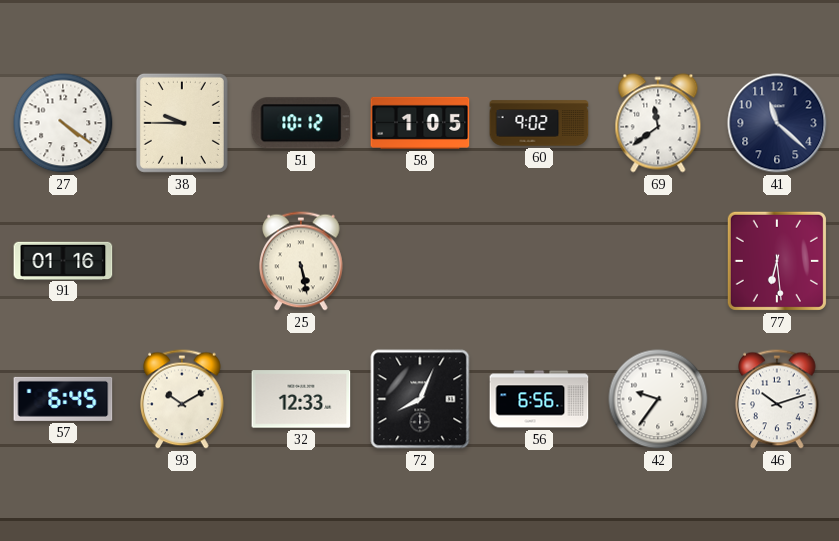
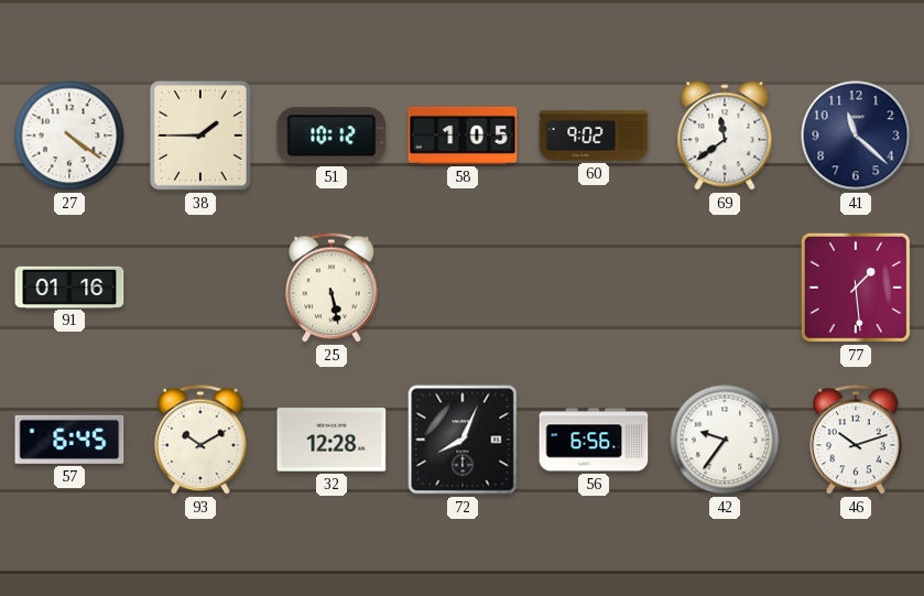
38: 9:45 -> 1:45 (200, 136)
77: 6:29 -> 1:29 (856, 288)
32: 12:33 -> 12:28 (331, 440)
